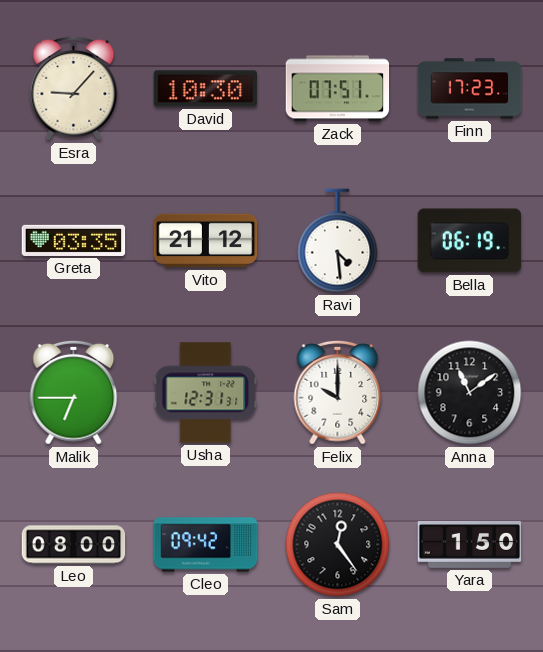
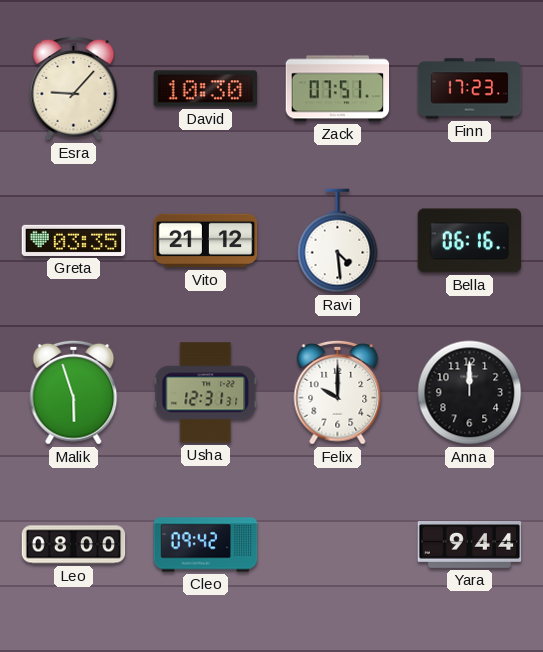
Bella: 06:19 -> 06:16 (470, 241)
Malik: 6:45 -> 5:57 (74, 392)
Anna: 11:09 -> 12:00 (470, 393)
Sam: 12:24 -> none (338, 545)
Yara: 1:50 -> 9:44 (470, 545)
